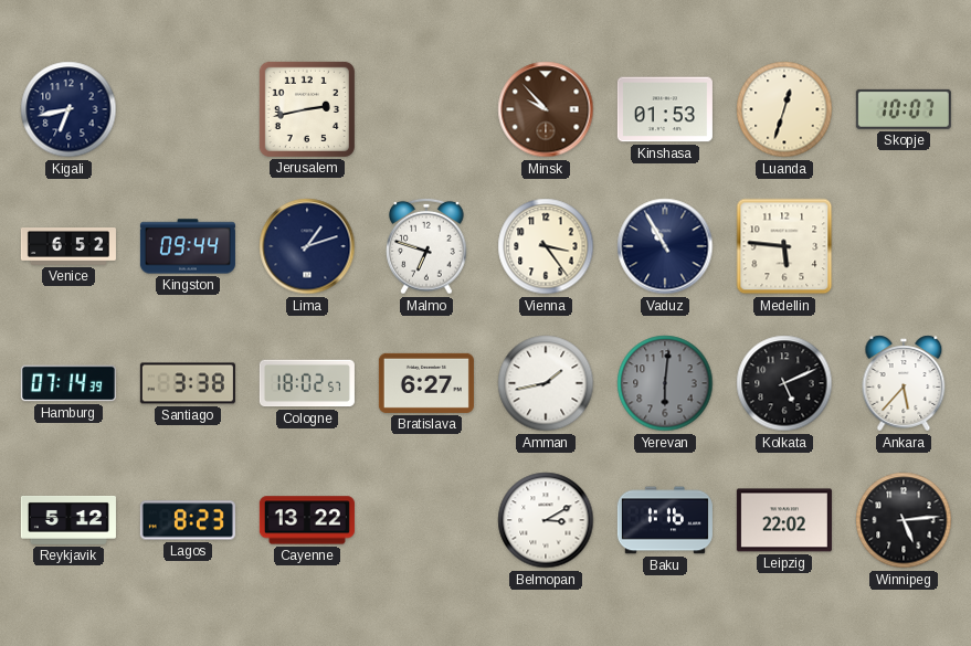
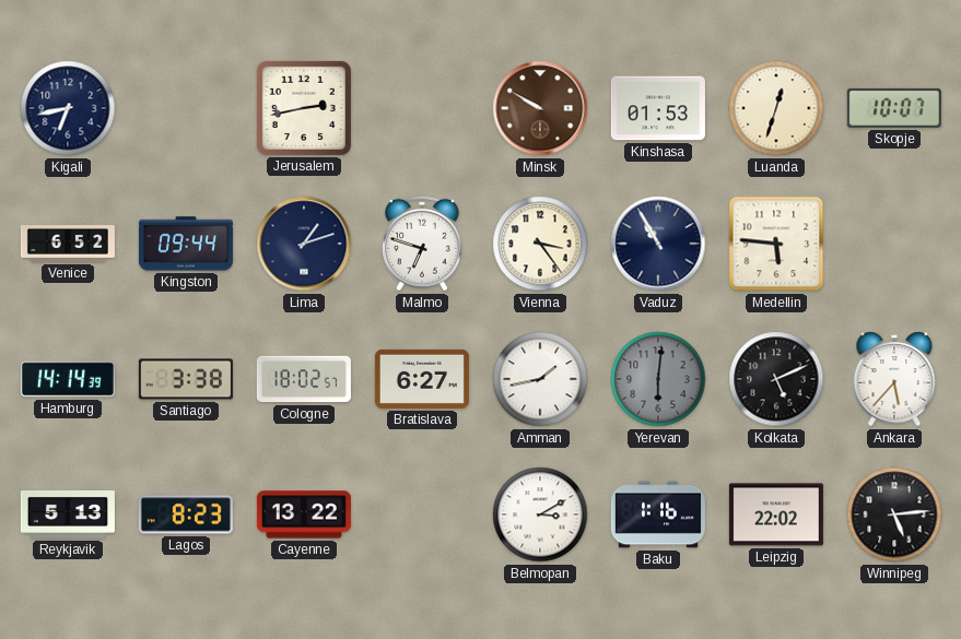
Minsk: 9:53 -> 9:50 (540, 108)
Hamburg: 07:14 -> 14:14 (68, 379)
Reykjavik: 5:12 -> 5:13 (68, 514)
